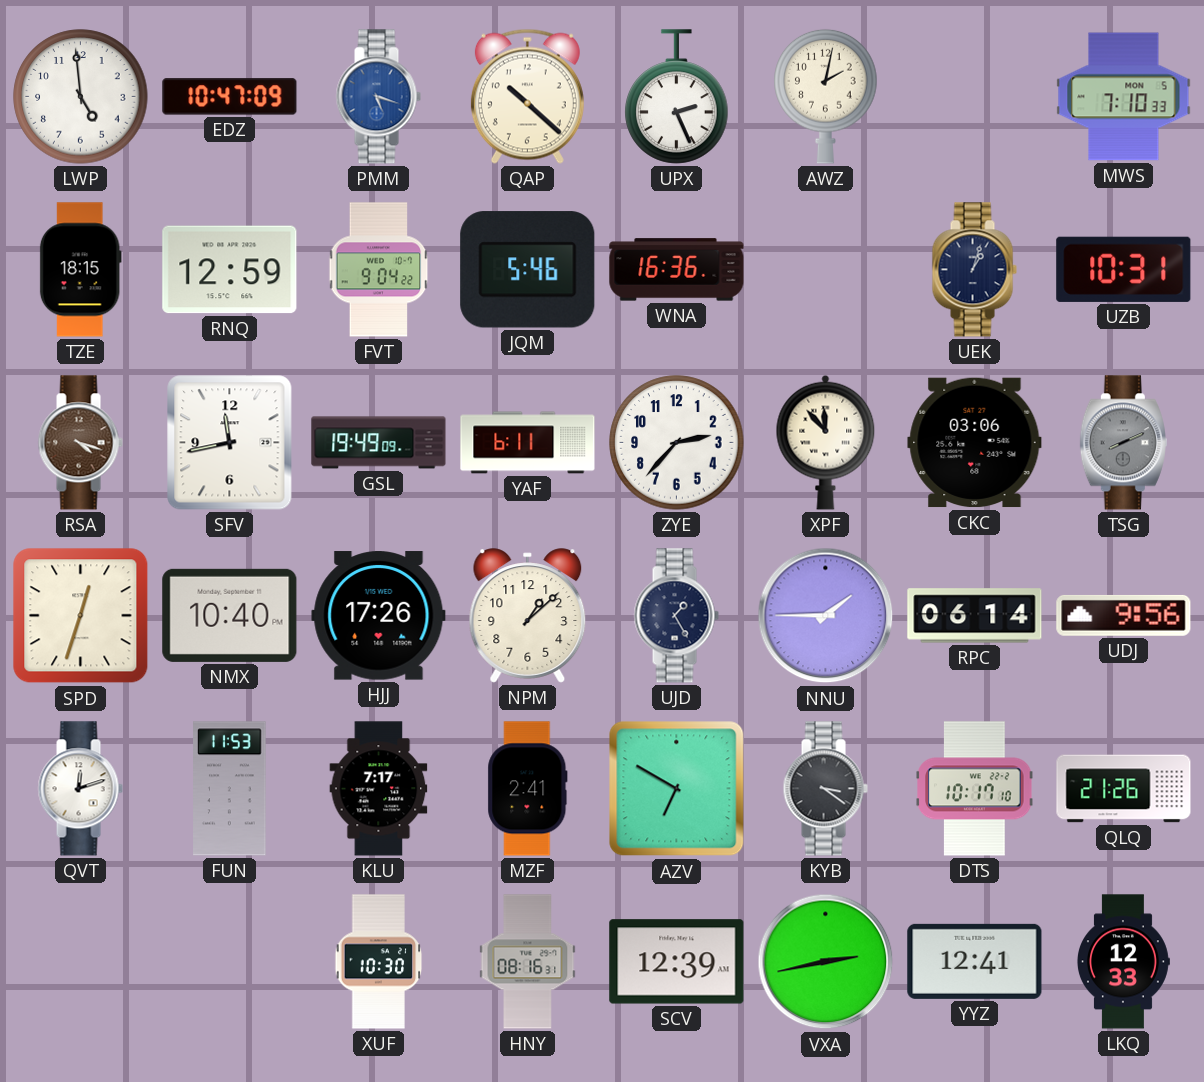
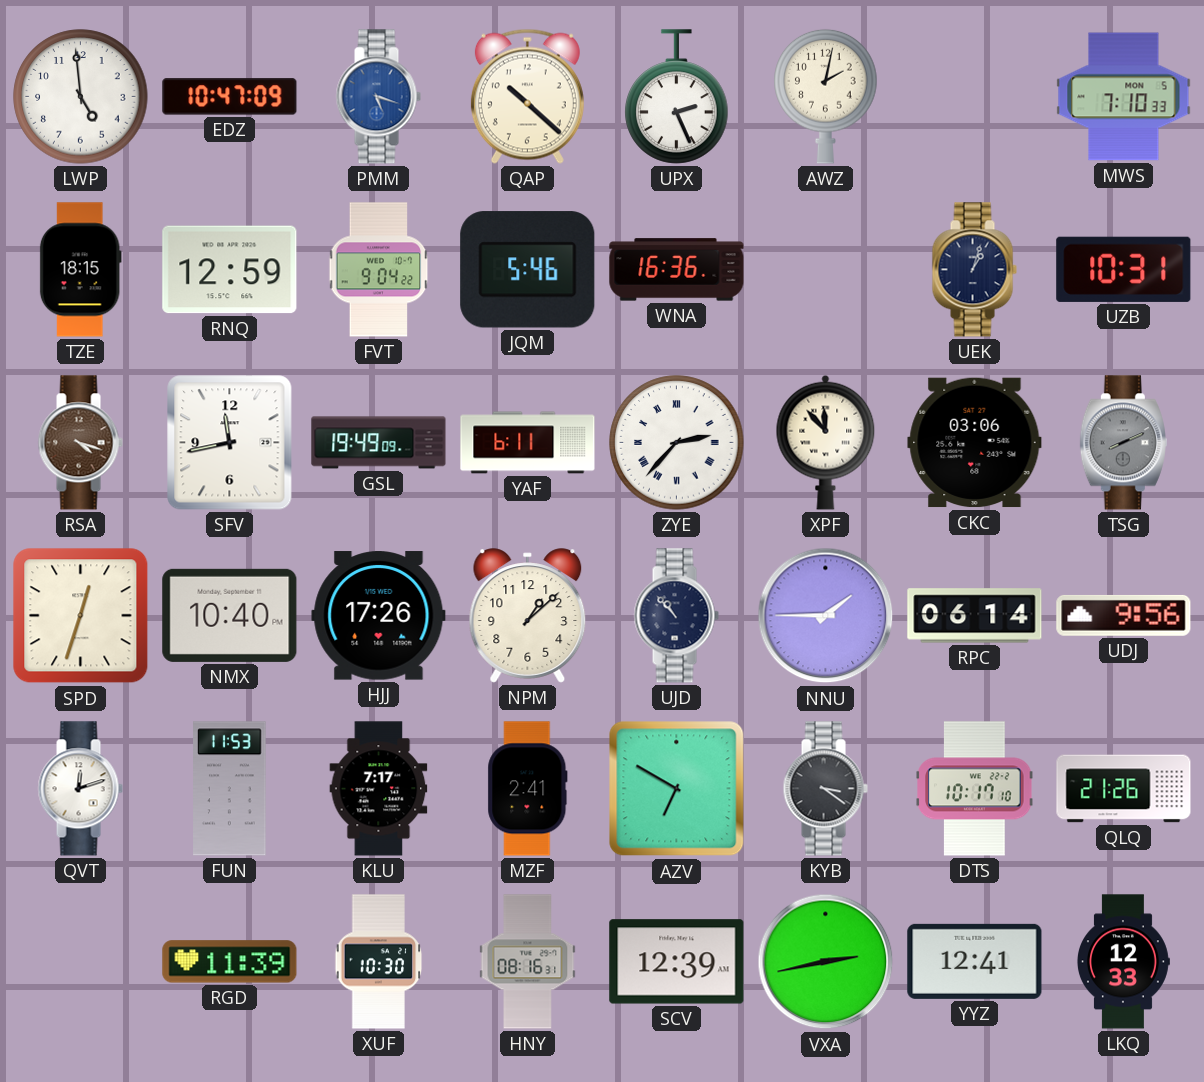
ZYE numerals: Arabic -> Roman (677, 443)
UJD: 1:25 -> 10:53 (676, 616)
RGD: none -> 11:39 (230, 962)
